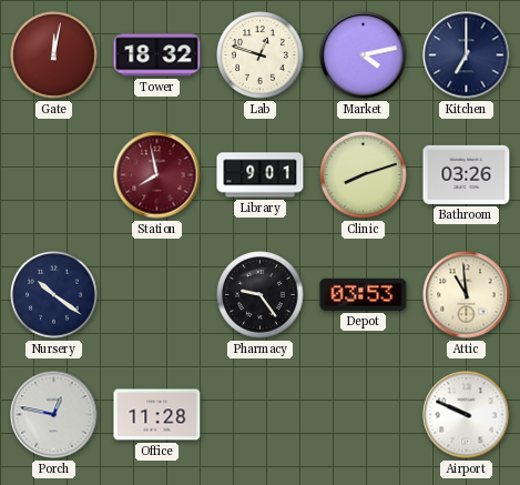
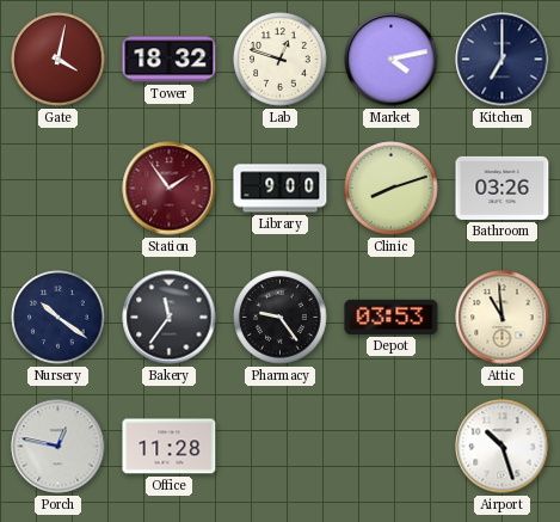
Gate: 12:02 -> 4:02 (59, 60)
Station: 7:58 -> 1:54 (170, 189)
Library: 9:01 -> 9:00 (281, 189)
Bakery: none -> 11:36 (170, 318)
Airport: 9:49 -> 10:27 (503, 447)
